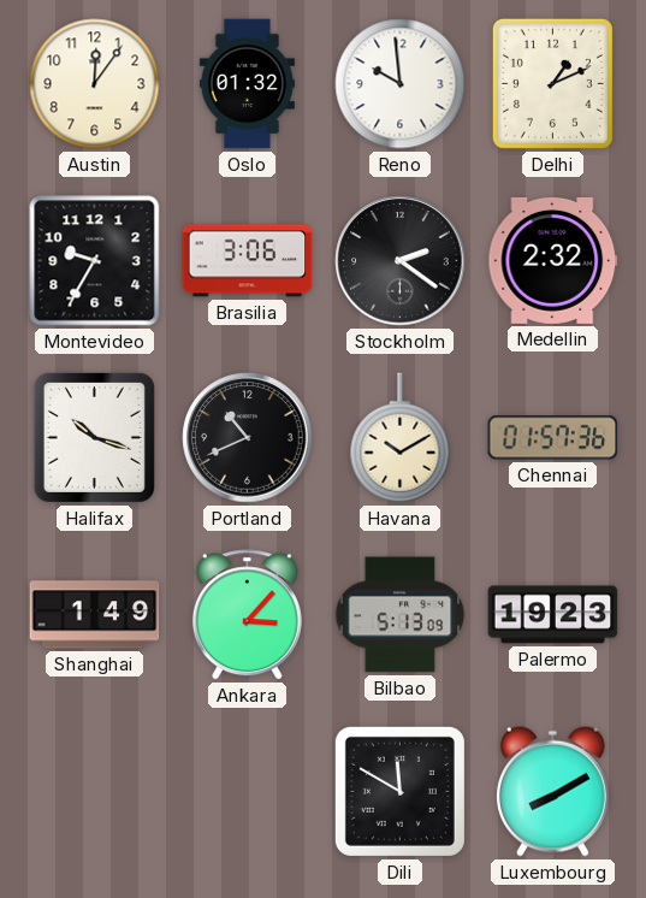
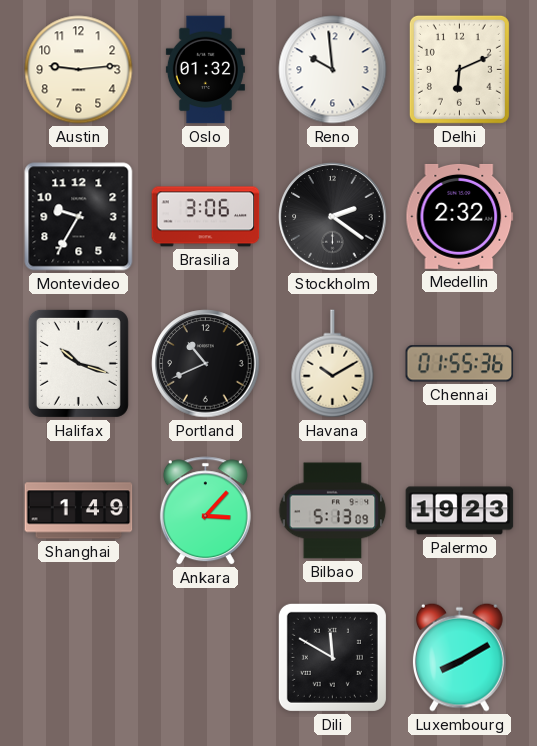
Austin: 12:06 -> 9:14 (79, 70)
Delhi: 1:11 -> 6:11 (459, 69)
Chennai: 01:57 -> 01:55 (460, 364)
